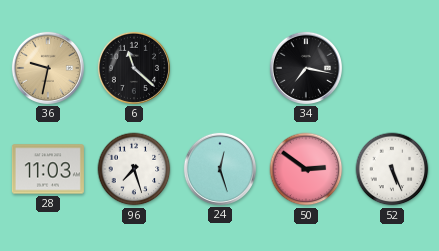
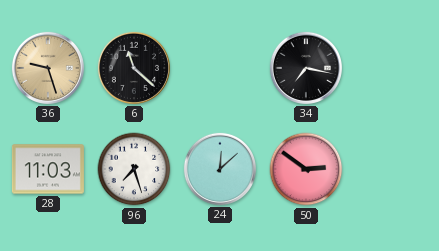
36: 9:32 -> 9:27 (48, 68)
24: 12:27 -> 12:08 (220, 169)
52: 5:26 -> none (392, 169)
